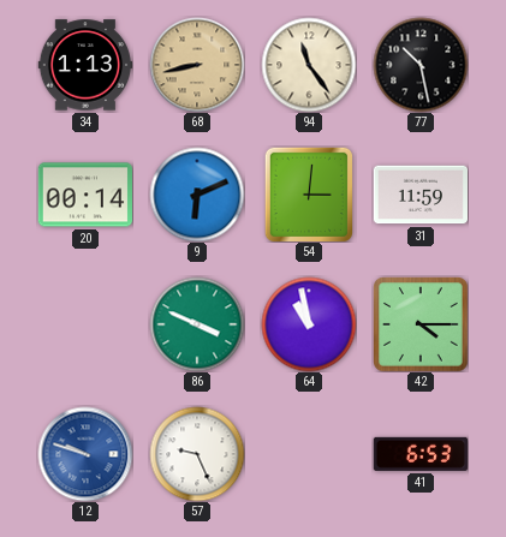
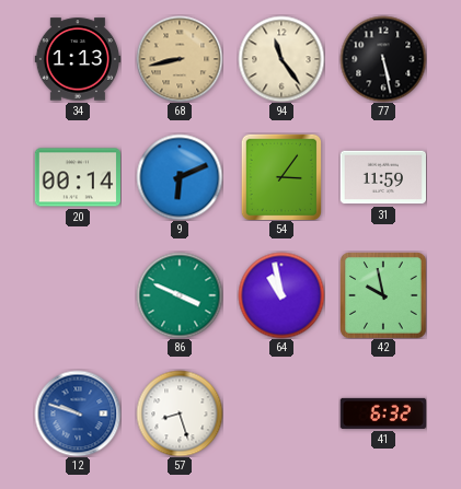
77: 10:28 -> 5:28 (383, 59)
54: 3:01 -> 3:06 (280, 176)
42: 4:15 -> 9:58 (383, 295)
57: 9:26 -> 8:27 (180, 414)
41: 6:53 -> 6:32 (382, 414)
